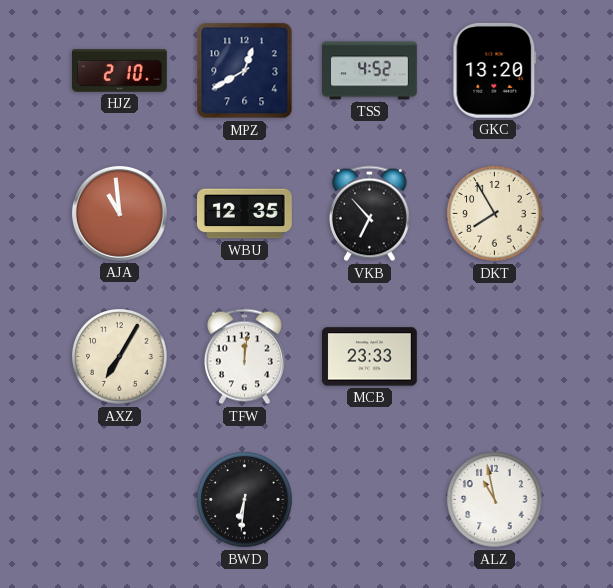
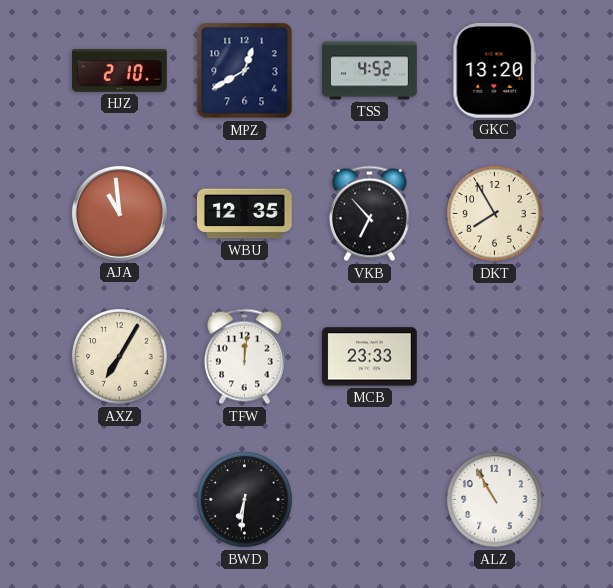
ALZ: 10:58 -> 10:55 (495, 500)
